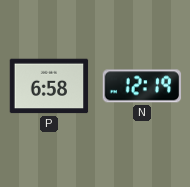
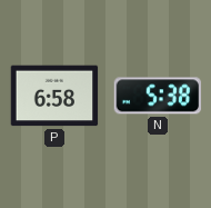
N: 12:19 -> 5:38 (158, 96)
